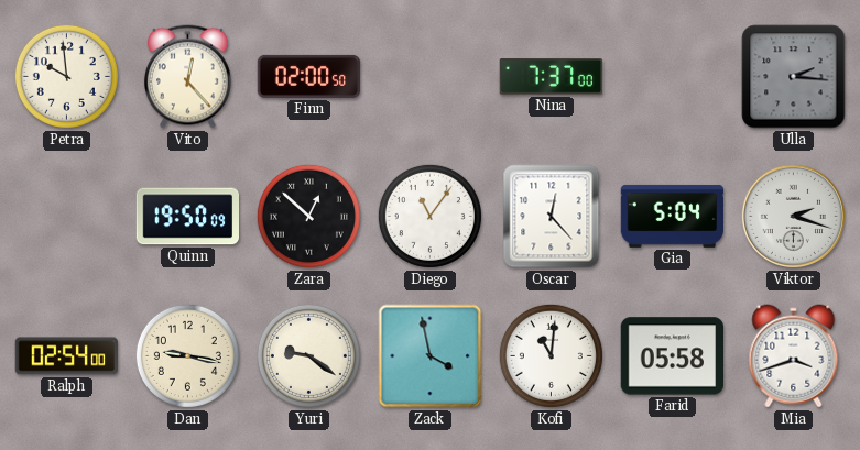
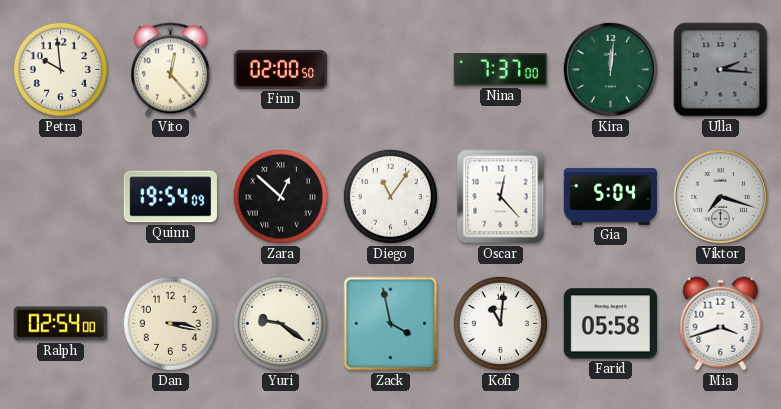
Kira: none -> 12:01 (610, 69)
Quinn: 19:50 -> 19:54 (170, 197)
Viktor: 2:18 -> 7:18 (720, 196)
Dan: 9:17 -> 3:17 (170, 323)
